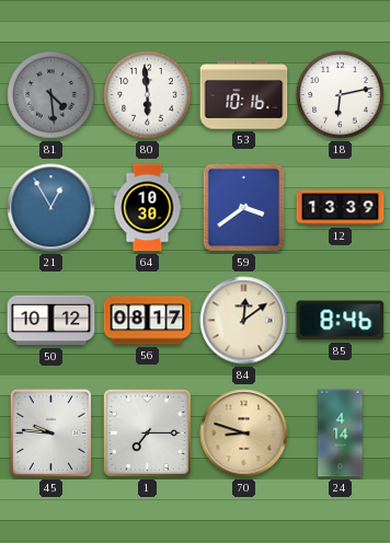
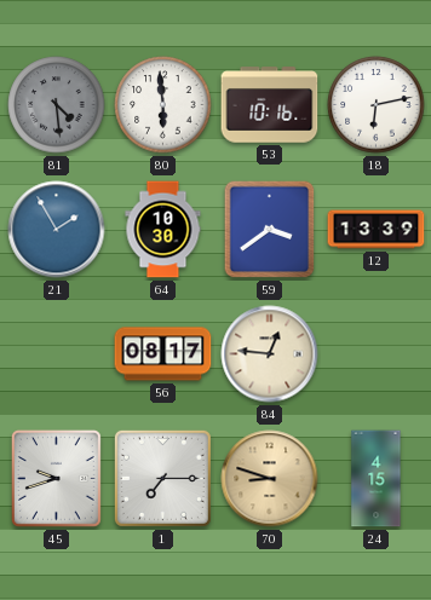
21: 12:55 -> 1:55 (57, 230)
50: 10:12 -> none (51, 321)
84: 12:09 -> 12:46 (270, 354)
85: 8:46 -> none (341, 321)
45: 9:46 -> 9:42 (56, 478)
24: 4:14 -> 4:15 (377, 479)
